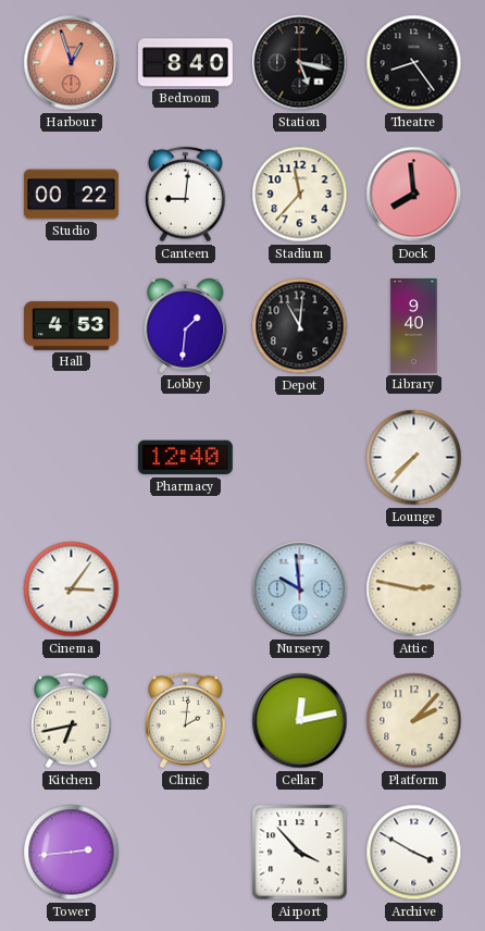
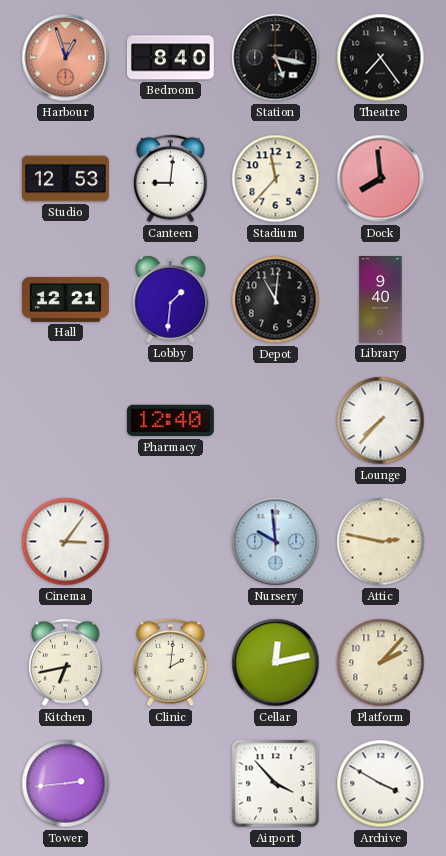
Theatre: 8:24 -> 7:24 (381, 58)
Studio: 00:22 -> 12:53 (65, 179)
Hall: 4:53 -> 12:21 (65, 299)
